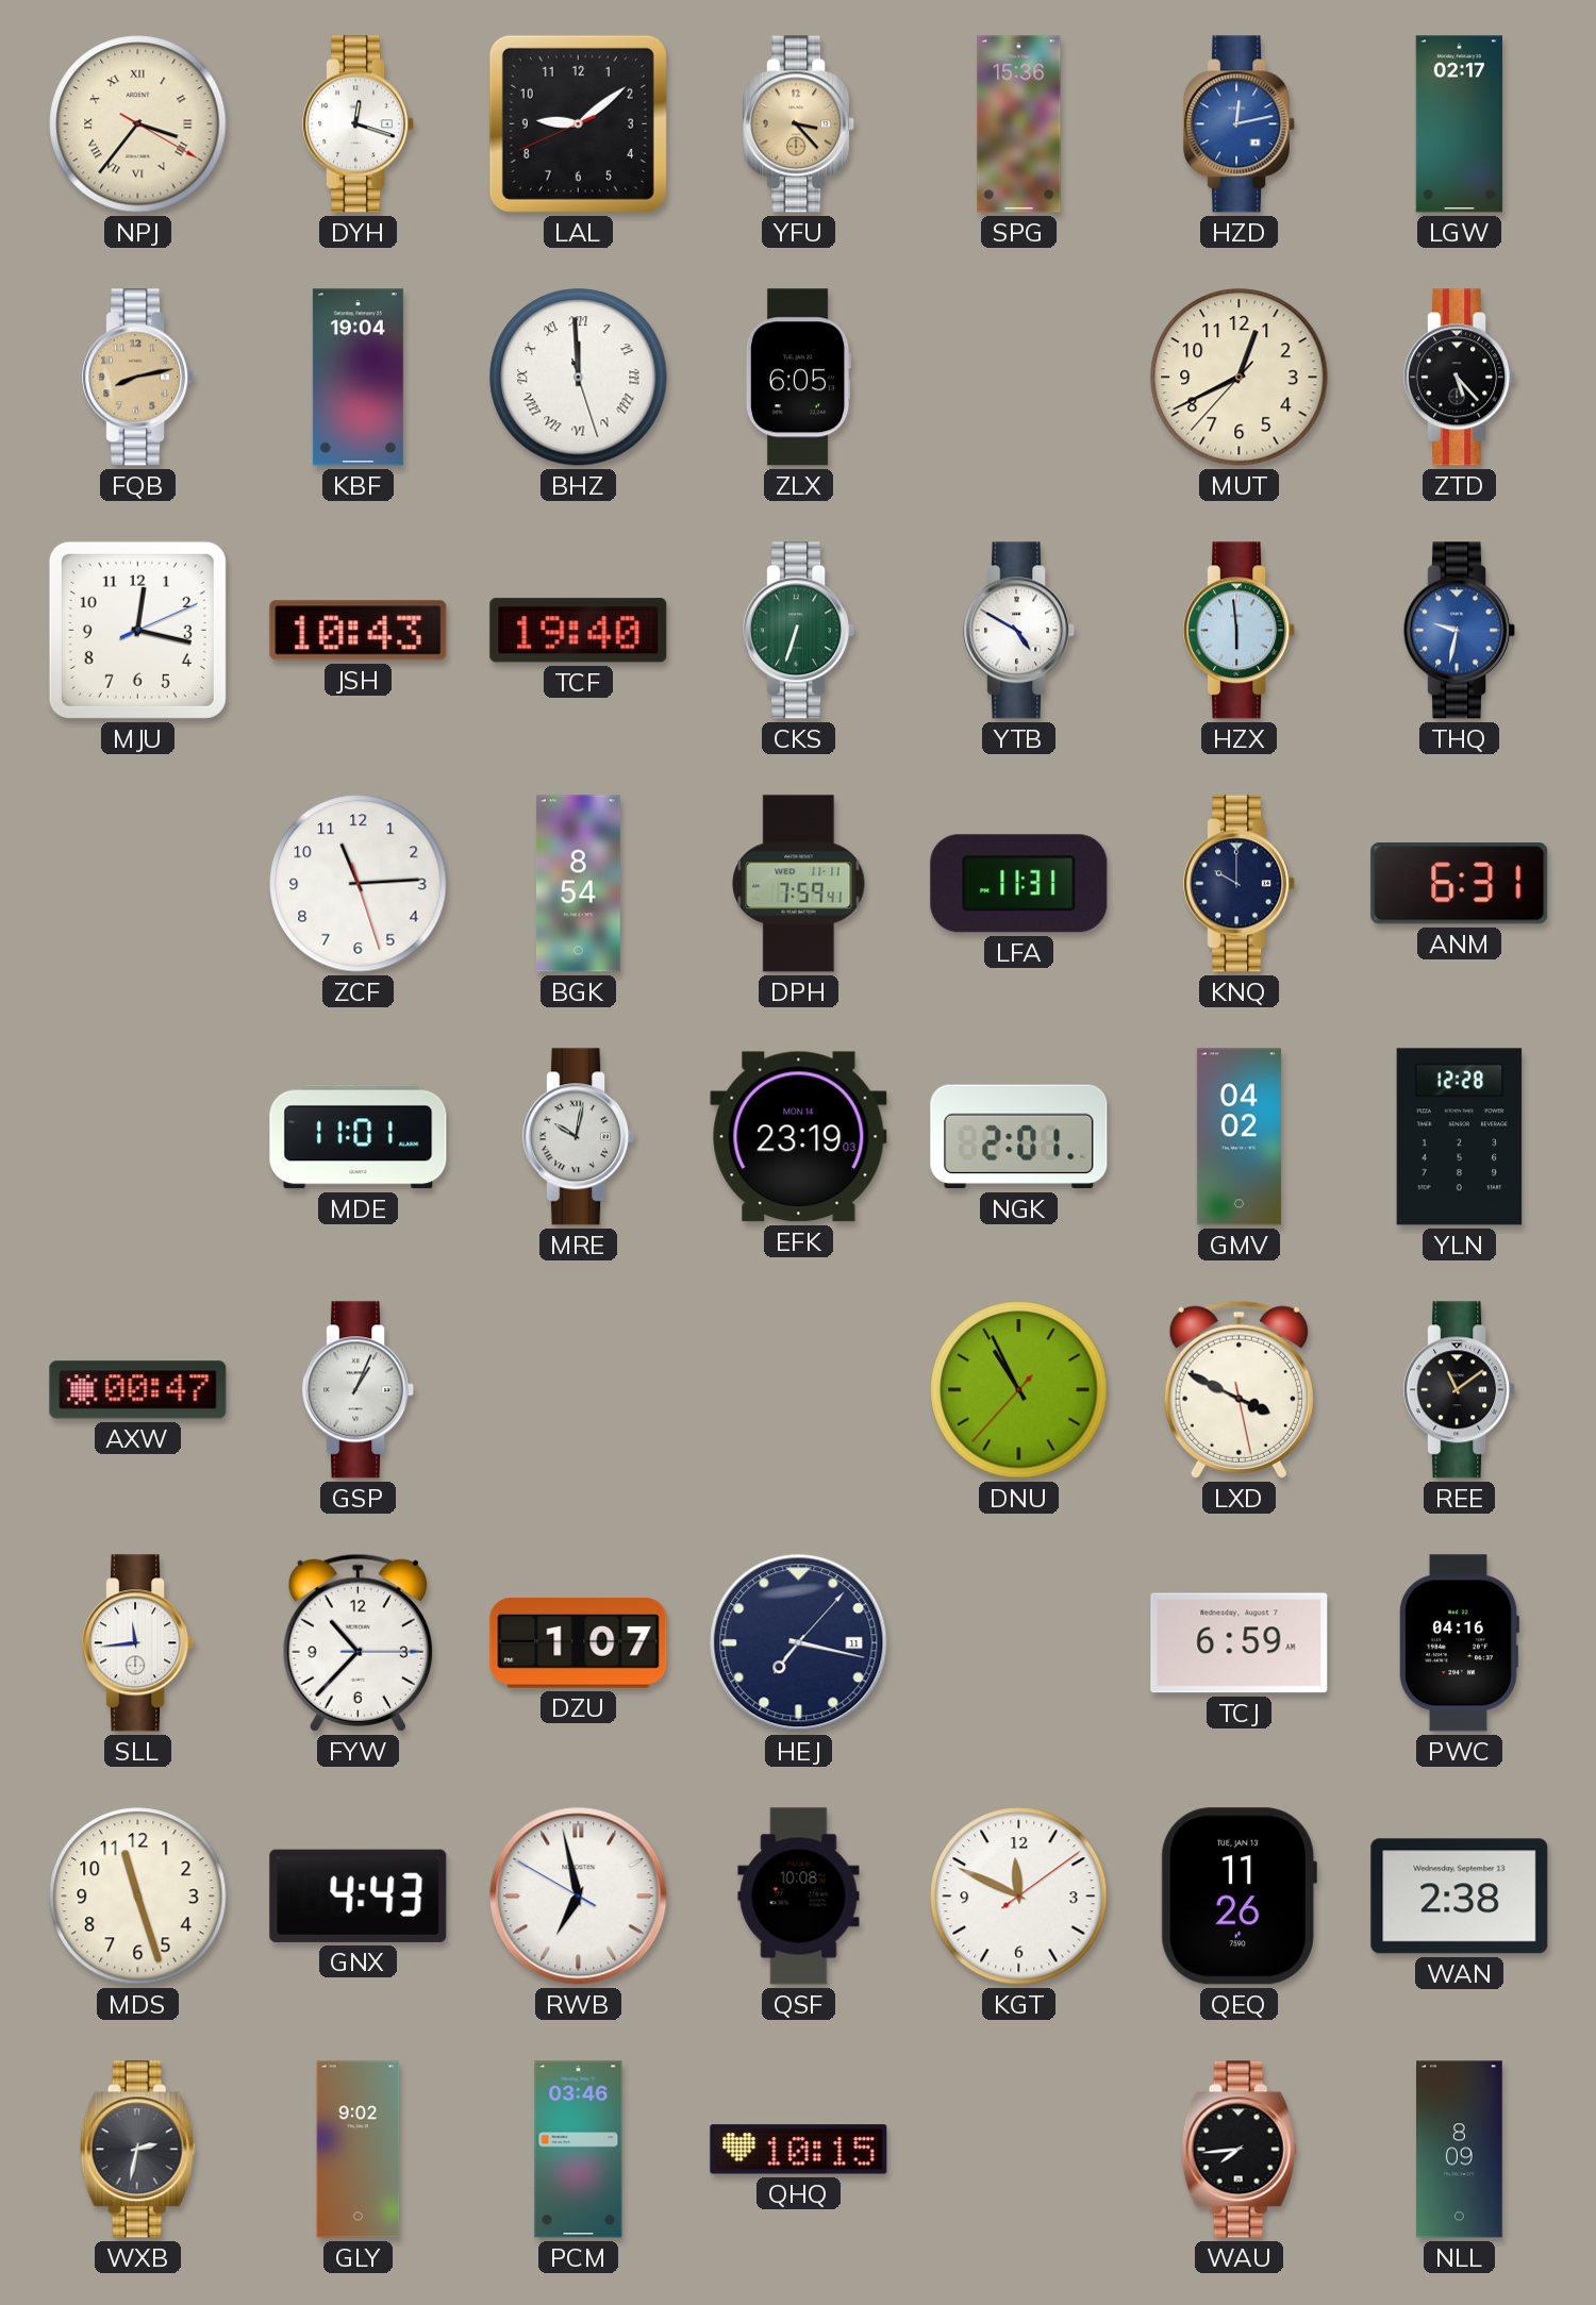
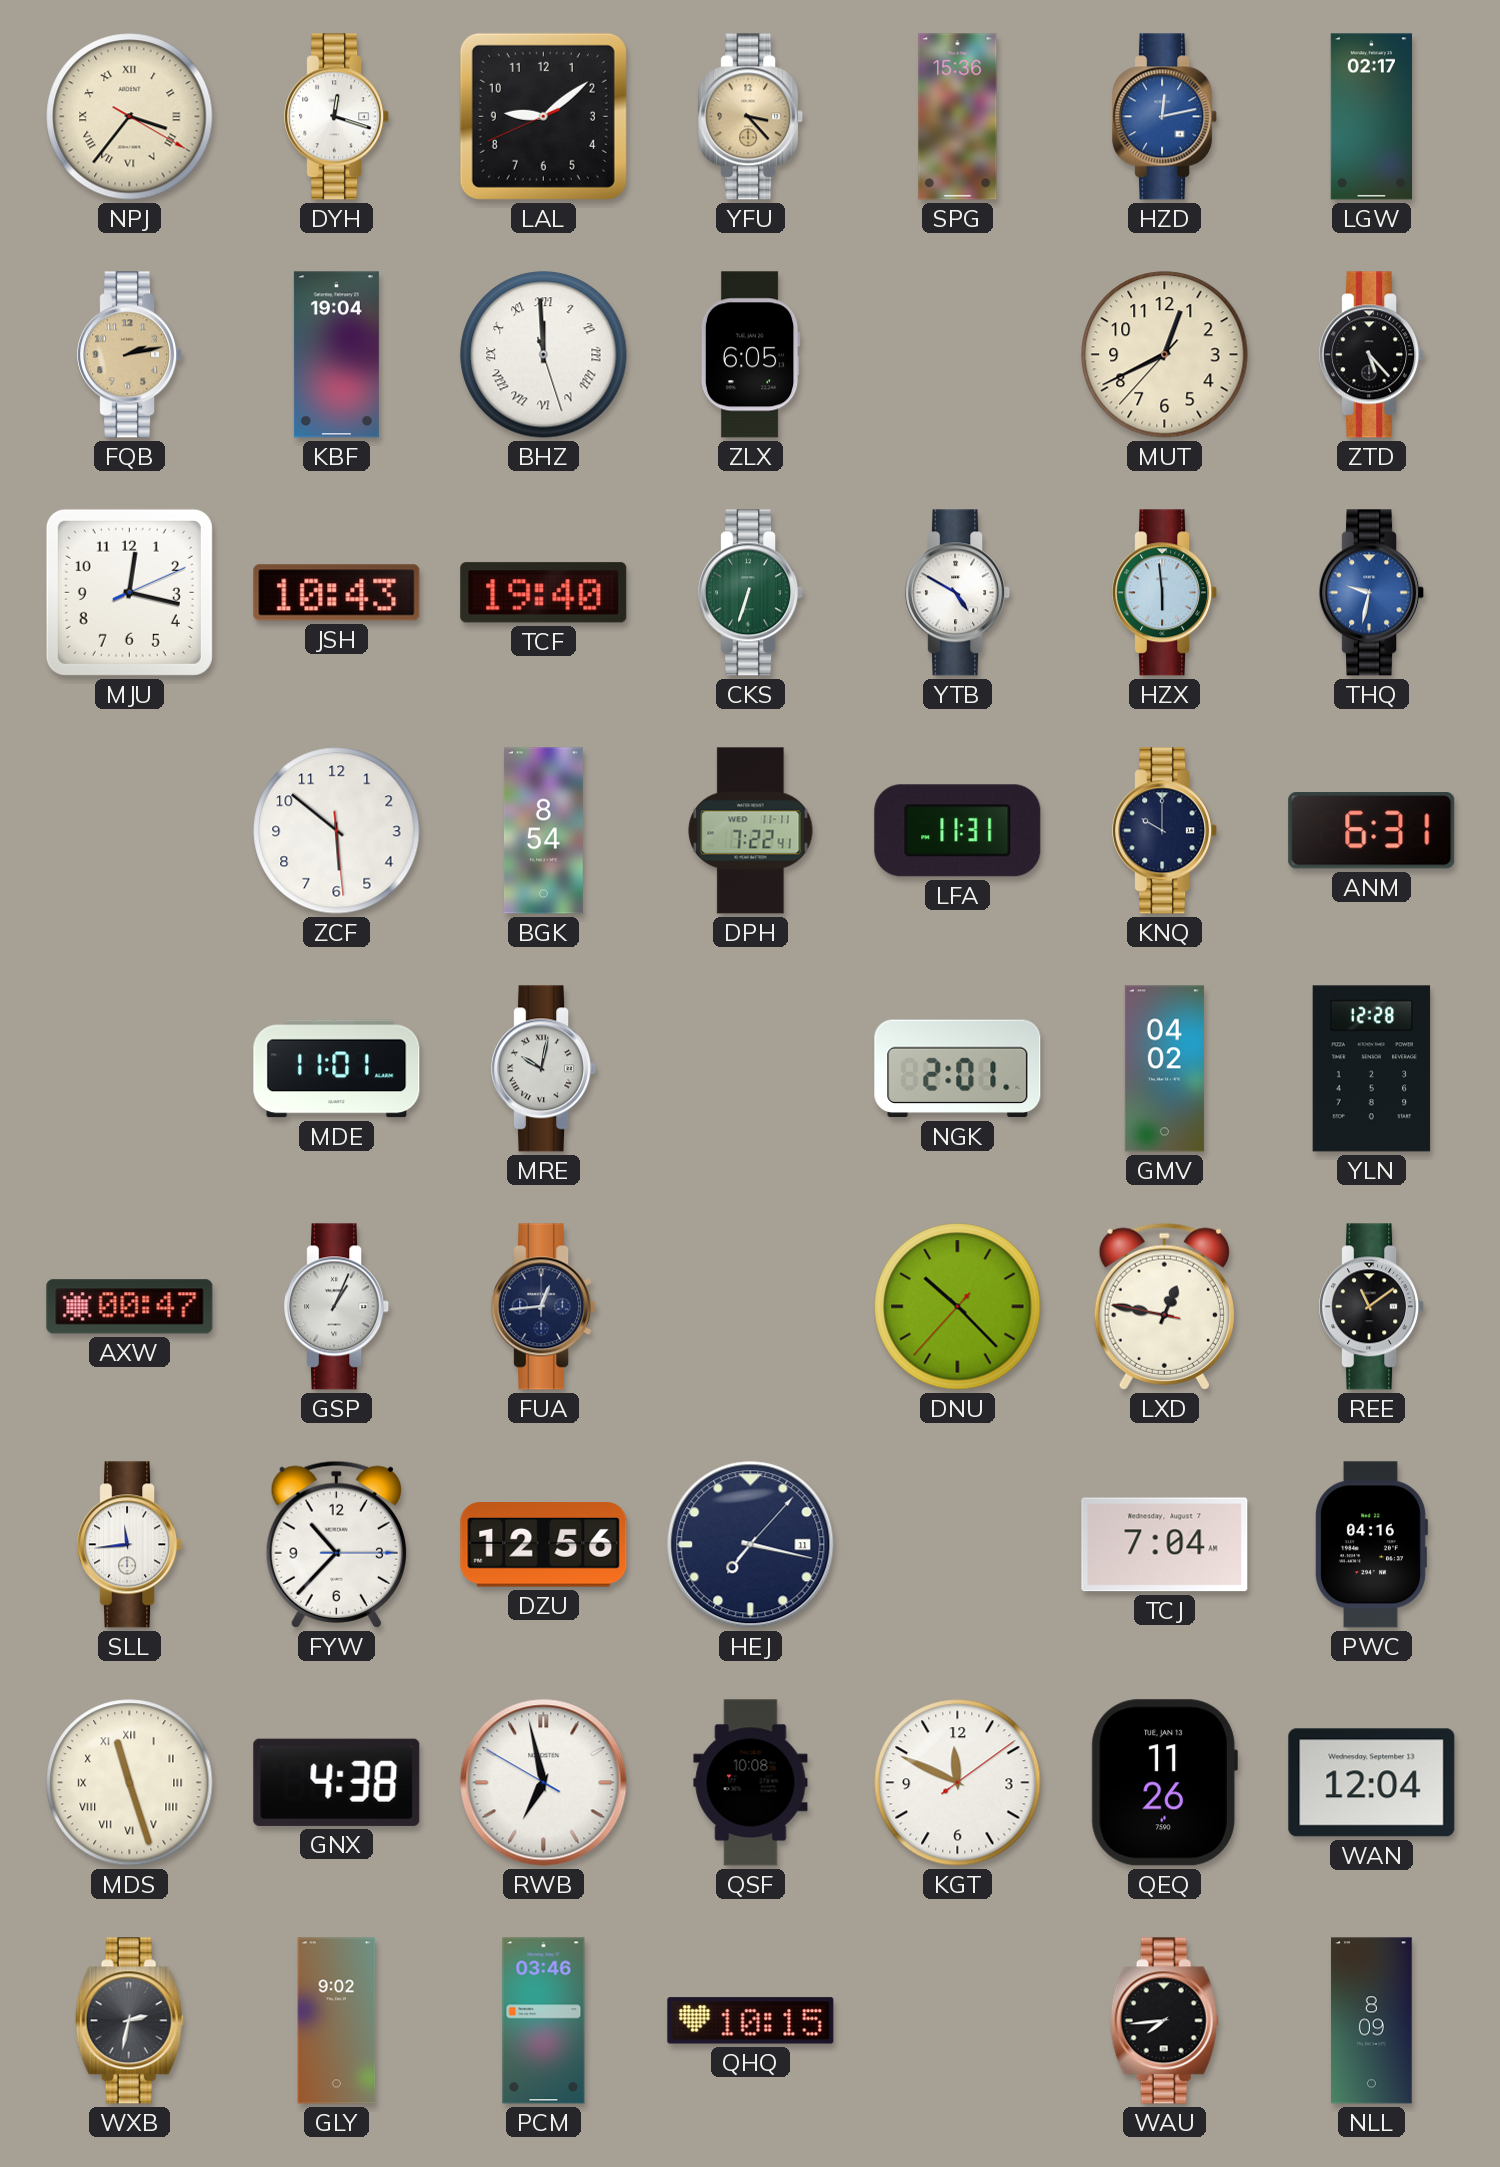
FQB: 8:13 -> 2:13 (130, 355)
ZCF: 11:14 -> 5:51 (337, 831)
DPH: 7:59 -> 7:22 (751, 831)
EFK: 23:19 -> none (799, 1137)
FUA: none -> 12:44 (544, 1307)
DNU: 10:55 -> 10:22 (958, 1307)
LXD: 3:49 -> 12:46 (1164, 1306)
DZU: 1:07 -> 12:56 (544, 1545)
TCJ: 6:59 -> 7:04 (1165, 1545)
MDS numerals: Arabic -> Roman (130, 1783)
GNX: 4:43 -> 4:38 (337, 1782)
WAN: 2:38 -> 12:04 (1372, 1783)
